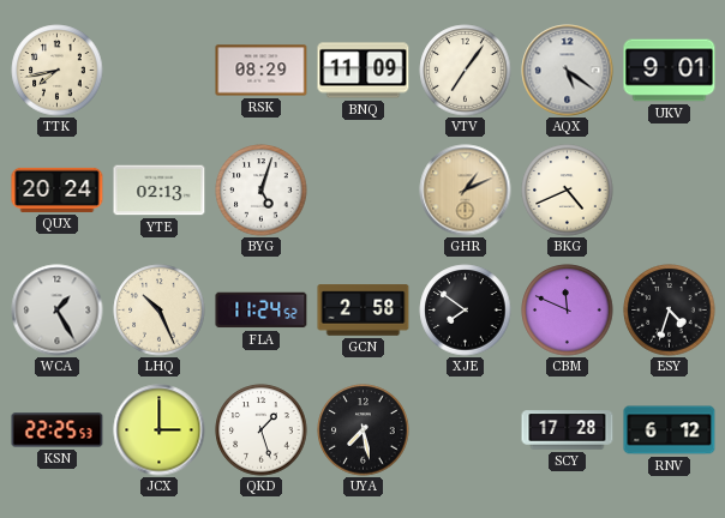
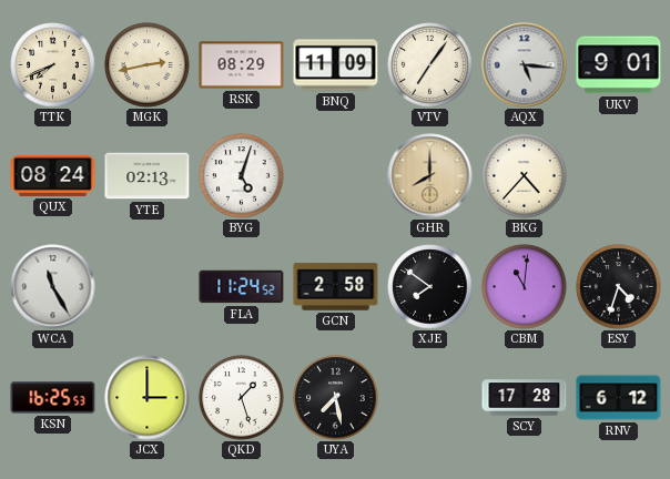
TTK: 7:43 -> 7:41 (53, 65)
MGK: none -> 2:43 (148, 65)
AQX: 5:21 -> 5:16 (525, 65)
QUX: 20:24 -> 08:24 (53, 175)
GHR: 1:11 -> 8:00 (430, 176)
BKG: 4:41 -> 4:37 (525, 176)
WCA: 1:25 -> 11:25 (53, 287)
LHQ: 10:26 -> none (160, 311)
CBM: 11:49 -> 11:01 (525, 287)
KSN: 22:25 -> 16:25 (53, 398)
